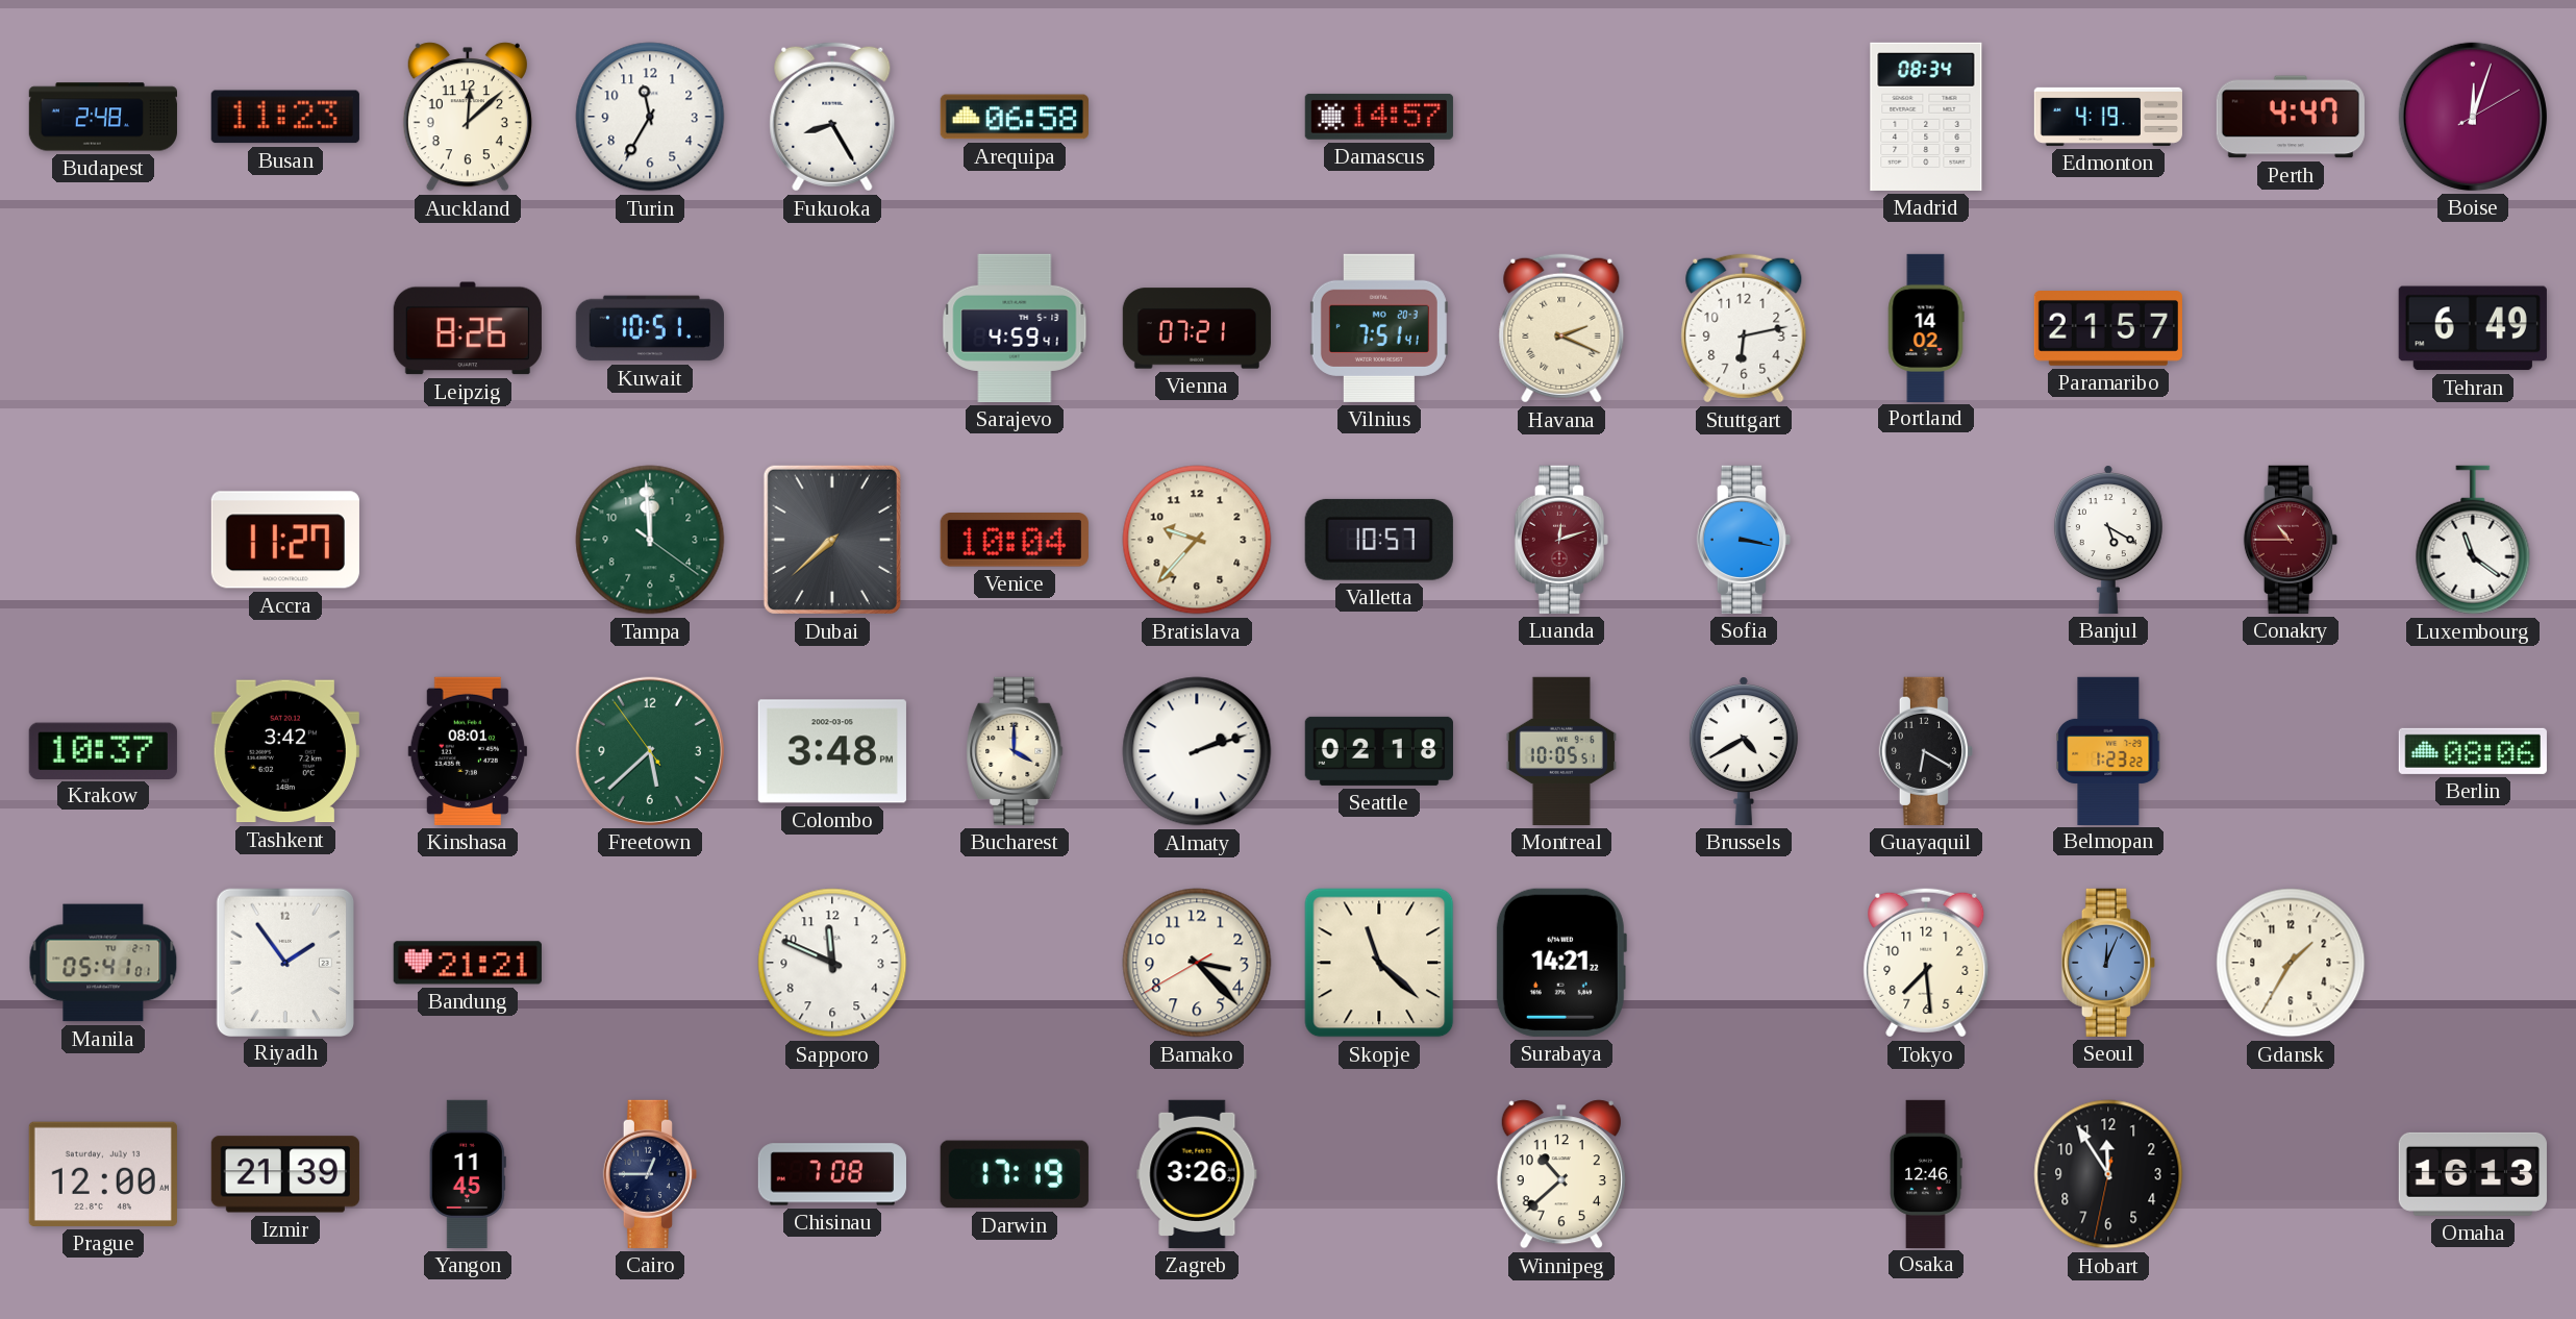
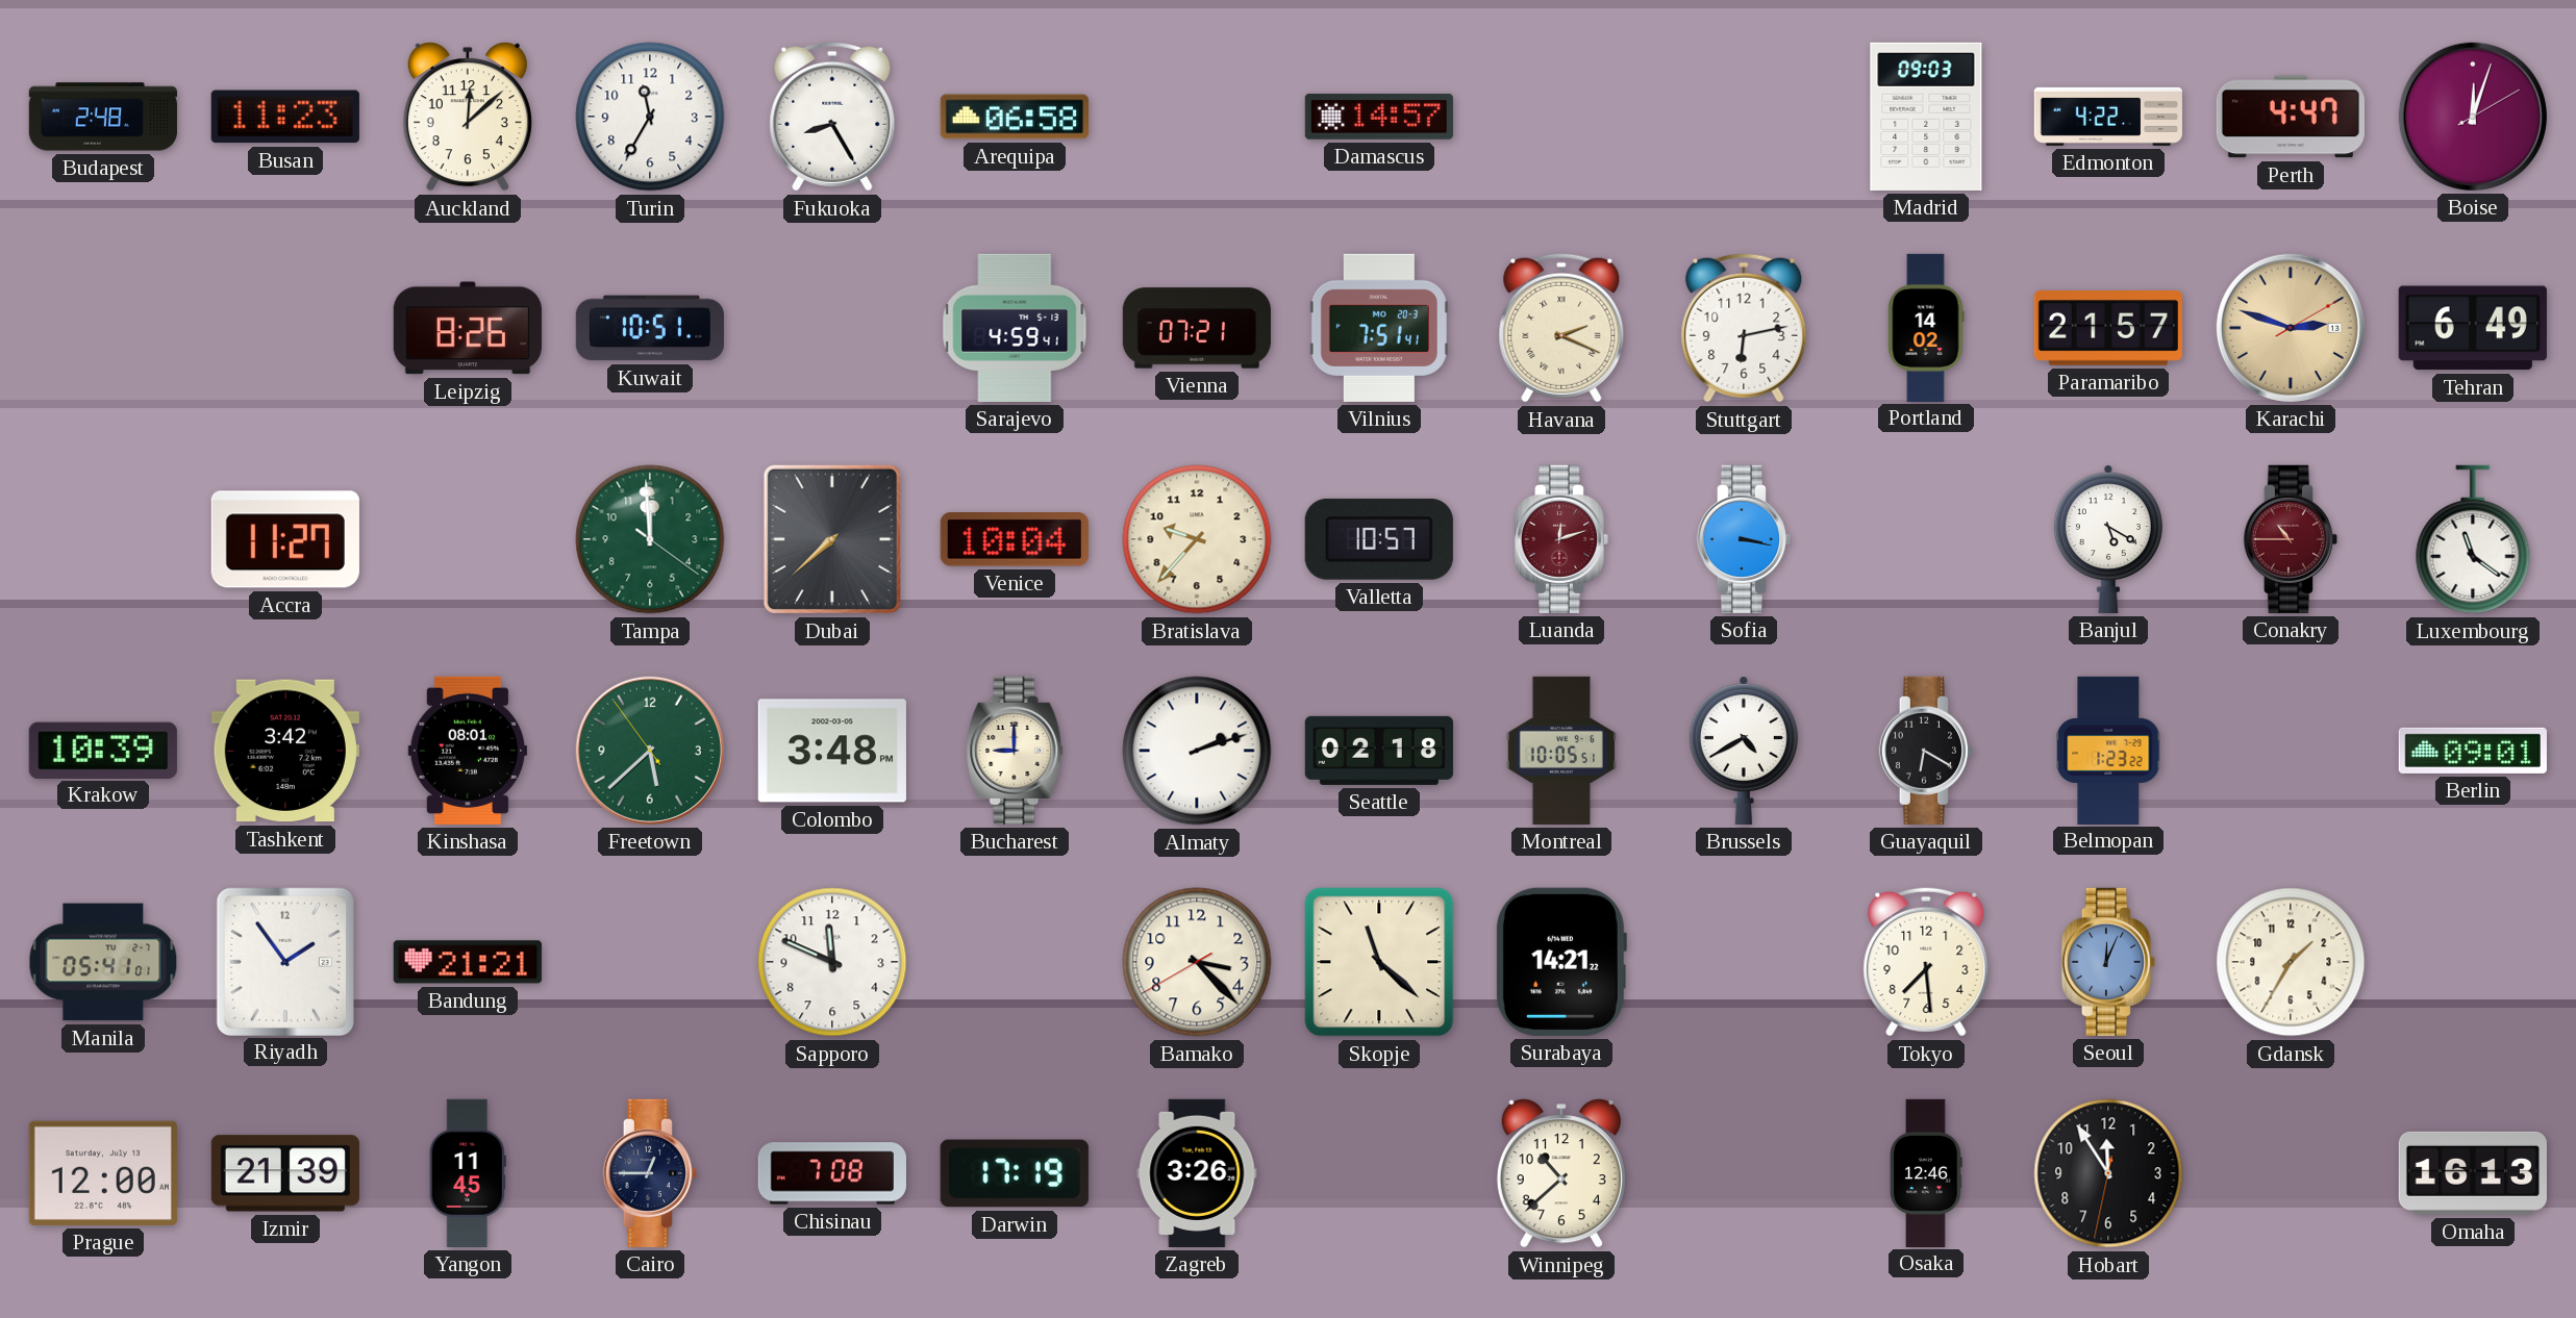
Madrid: 08:34 -> 09:03 (1926, 117)
Edmonton: 4:19 -> 4:22 (2108, 117)
Karachi: none -> 2:48 (2291, 328)
Krakow: 10:37 -> 10:39 (103, 750)
Bucharest: 4:00 -> 9:00 (1015, 751)
Berlin: 08:06 -> 09:01 (2473, 751)
